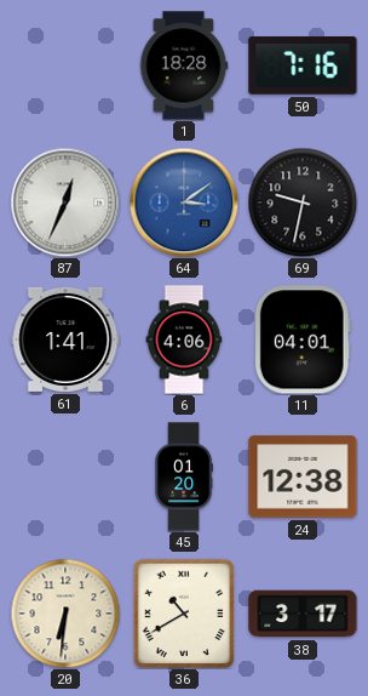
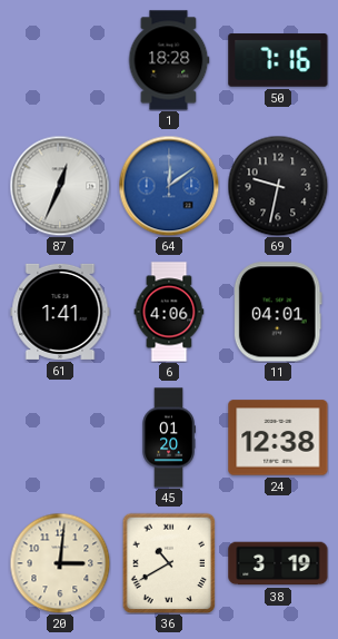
64: 3:09 -> 12:09 (169, 186)
20: 6:31 -> 3:01 (60, 563)
38: 3:17 -> 3:19 (278, 563)
